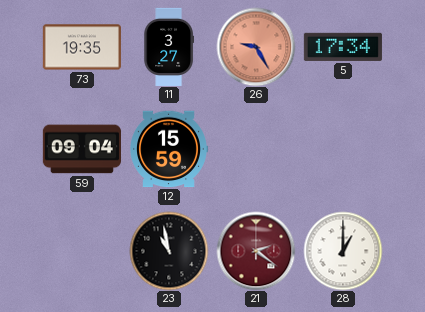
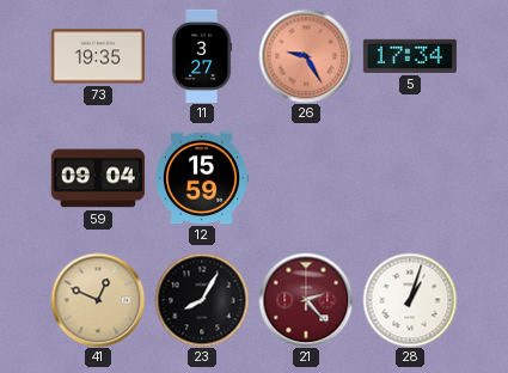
41: none -> 12:49 (98, 300)
23: 10:58 -> 8:05 (202, 300)
21: 2:21 -> 2:23 (306, 300)
28: 1:00 -> 1:03 (410, 300)
